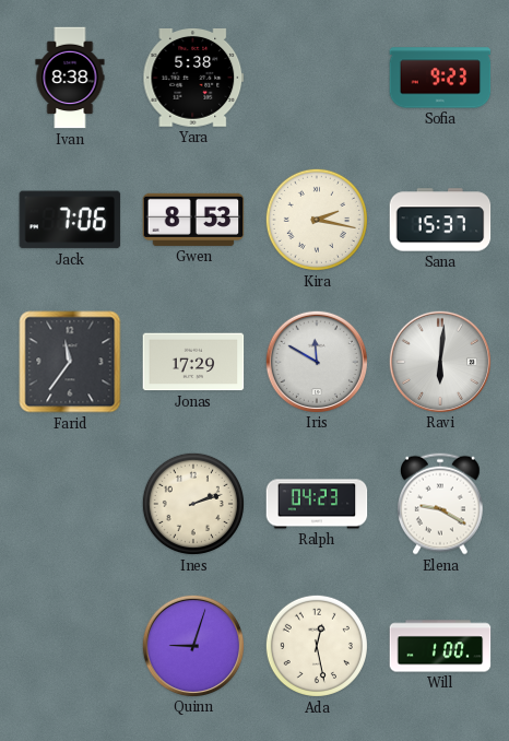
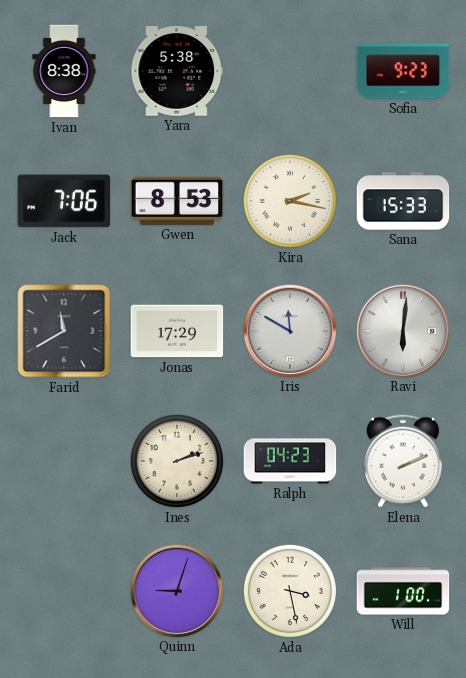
Sana: 15:37 -> 15:33 (403, 201)
Farid: 11:36 -> 11:40 (64, 331)
Elena: 9:20 -> 2:11 (404, 461)
Ada: 12:28 -> 3:28 (290, 591)
